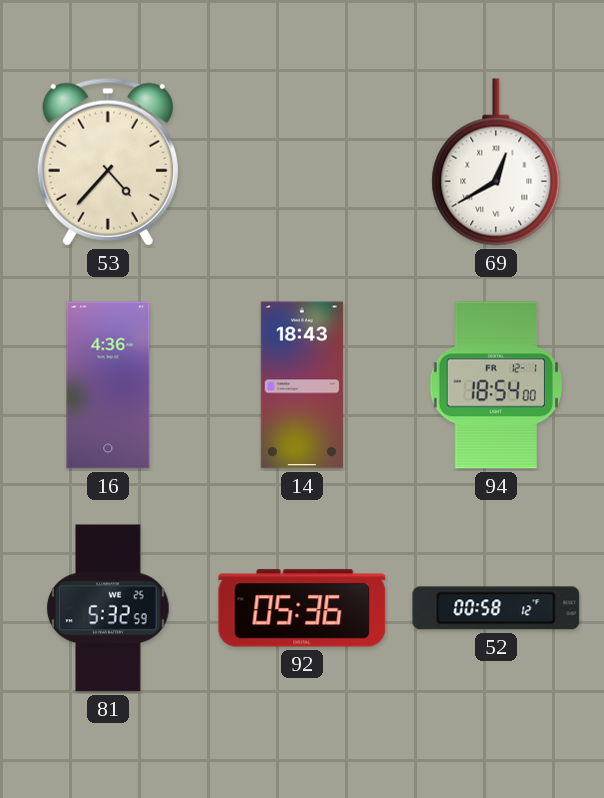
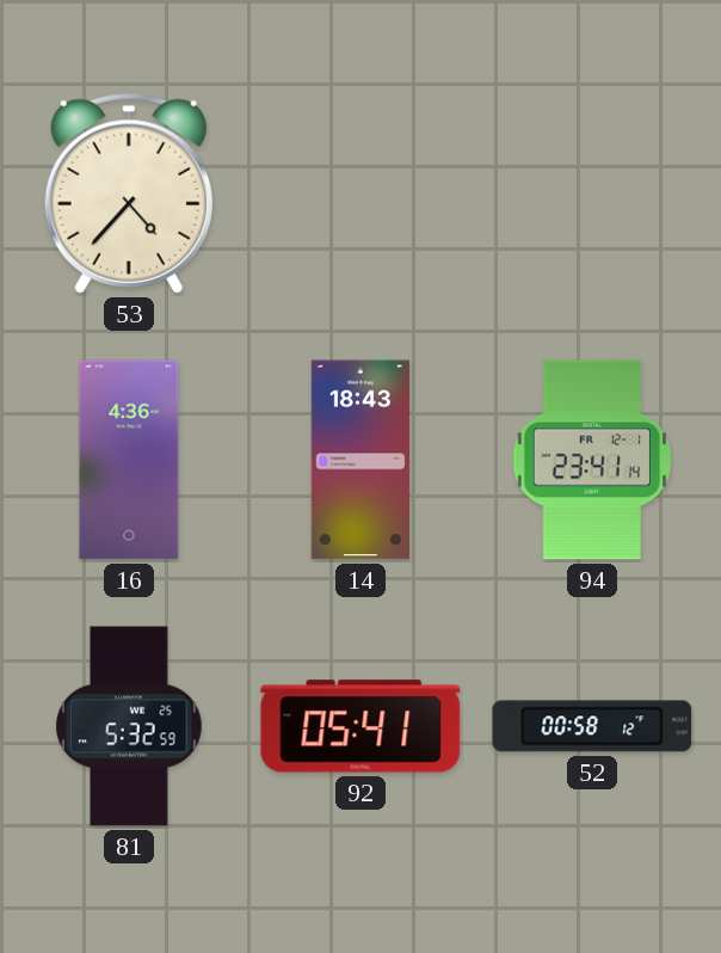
69: 12:40 -> none (496, 162)
94: 18:54 -> 23:41 (592, 460)
92: 05:36 -> 05:41 (360, 726)
